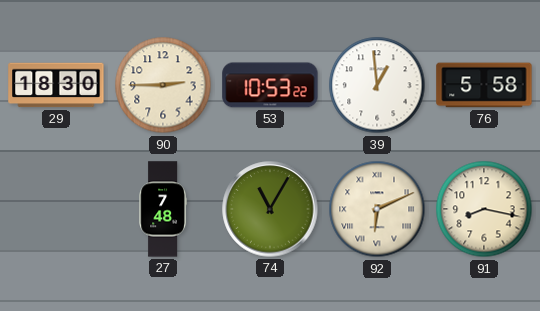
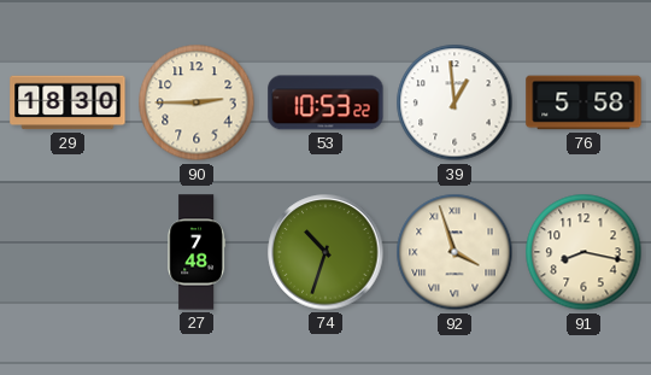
74: 11:05 -> 10:33 (325, 252)
92: 6:11 -> 3:57 (454, 252)
